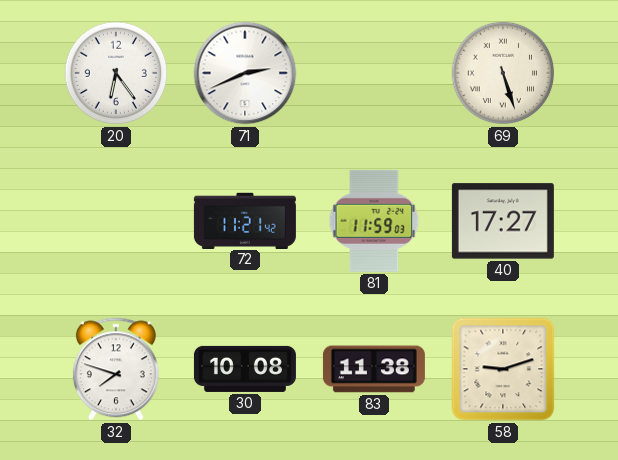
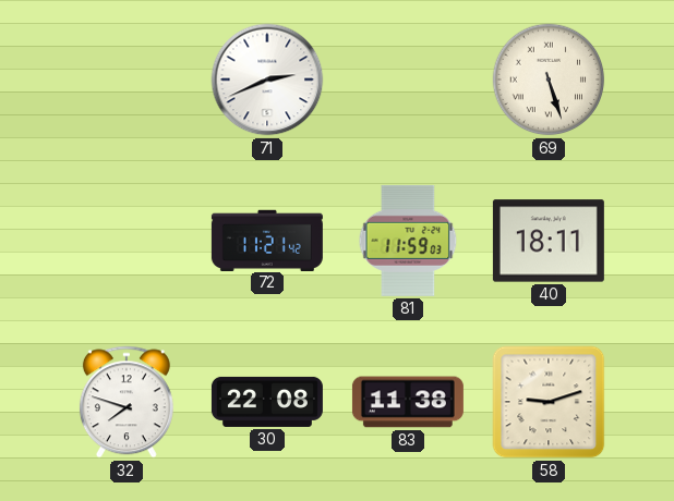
20: 6:24 -> none (116, 73)
40: 17:27 -> 18:11 (549, 241)
30: 10:08 -> 22:08 (267, 402)
